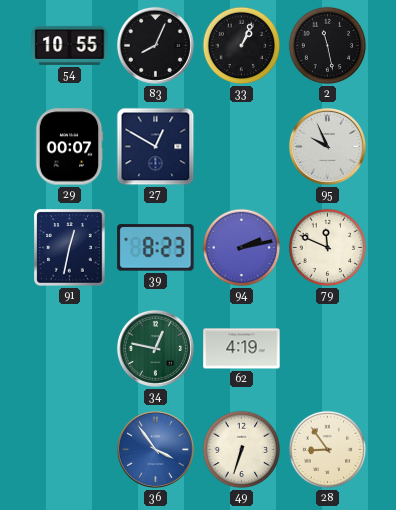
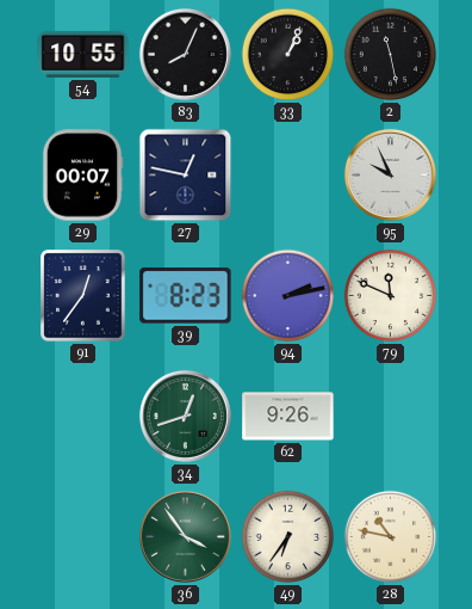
27: 12:50 -> 12:47 (186, 176)
91: 12:32 -> 12:36 (83, 296)
34: 12:47 -> 12:42 (185, 416)
62: 4:19 -> 9:26 (288, 417)
36 dial: blue -> green (185, 536)
49: 6:33 -> 6:36 (288, 537)
28: 8:54 -> 10:47 (391, 537)
